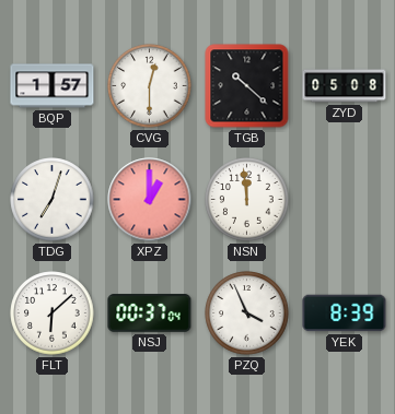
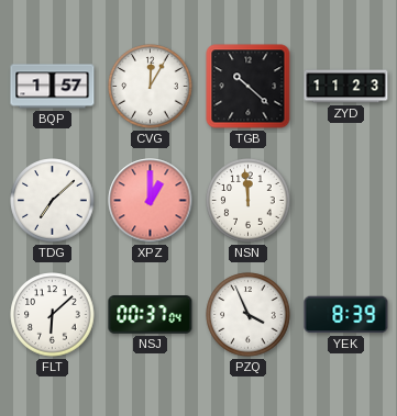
CVG: 12:30 -> 12:05 (151, 87)
ZYD: 05:08 -> 11:23 (346, 87)
TDG: 7:03 -> 7:08 (53, 201)
